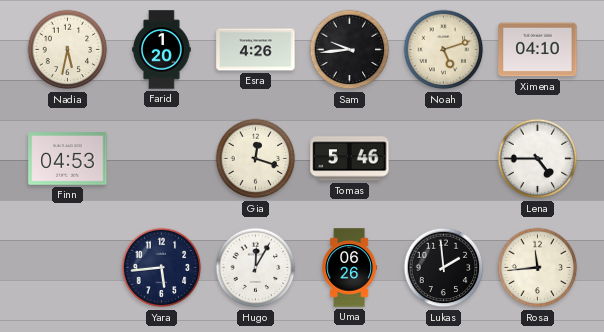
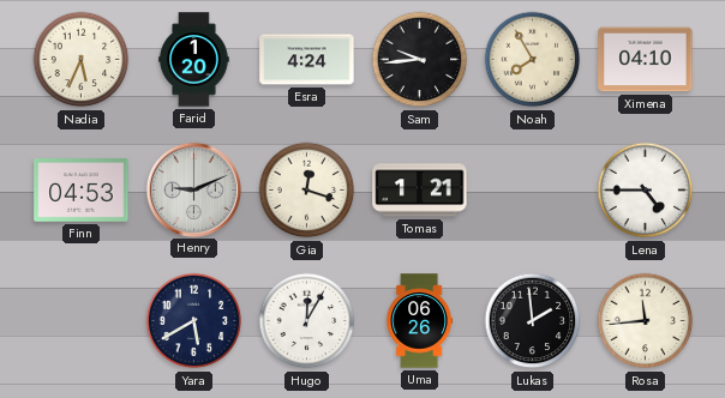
Nadia: 5:32 -> 5:34 (82, 60)
Esra: 4:26 -> 4:24 (307, 60)
Noah: 5:12 -> 7:55 (533, 60)
Henry: none -> 9:11 (193, 189)
Tomas: 5:46 -> 1:21 (420, 191)
Yara: 5:44 -> 5:40 (194, 321)
